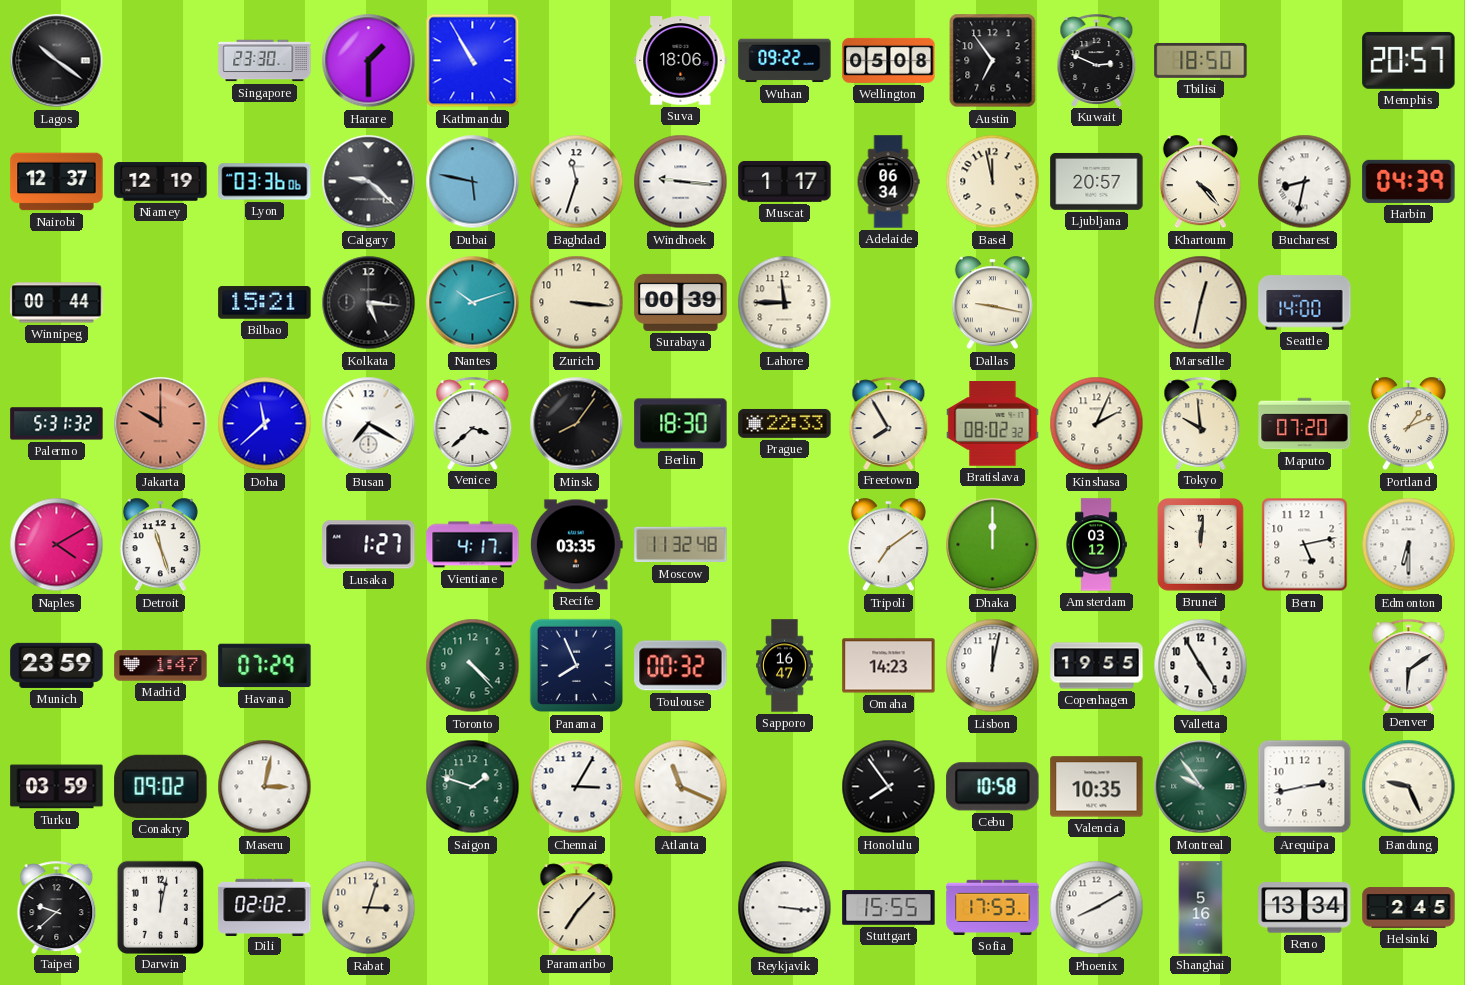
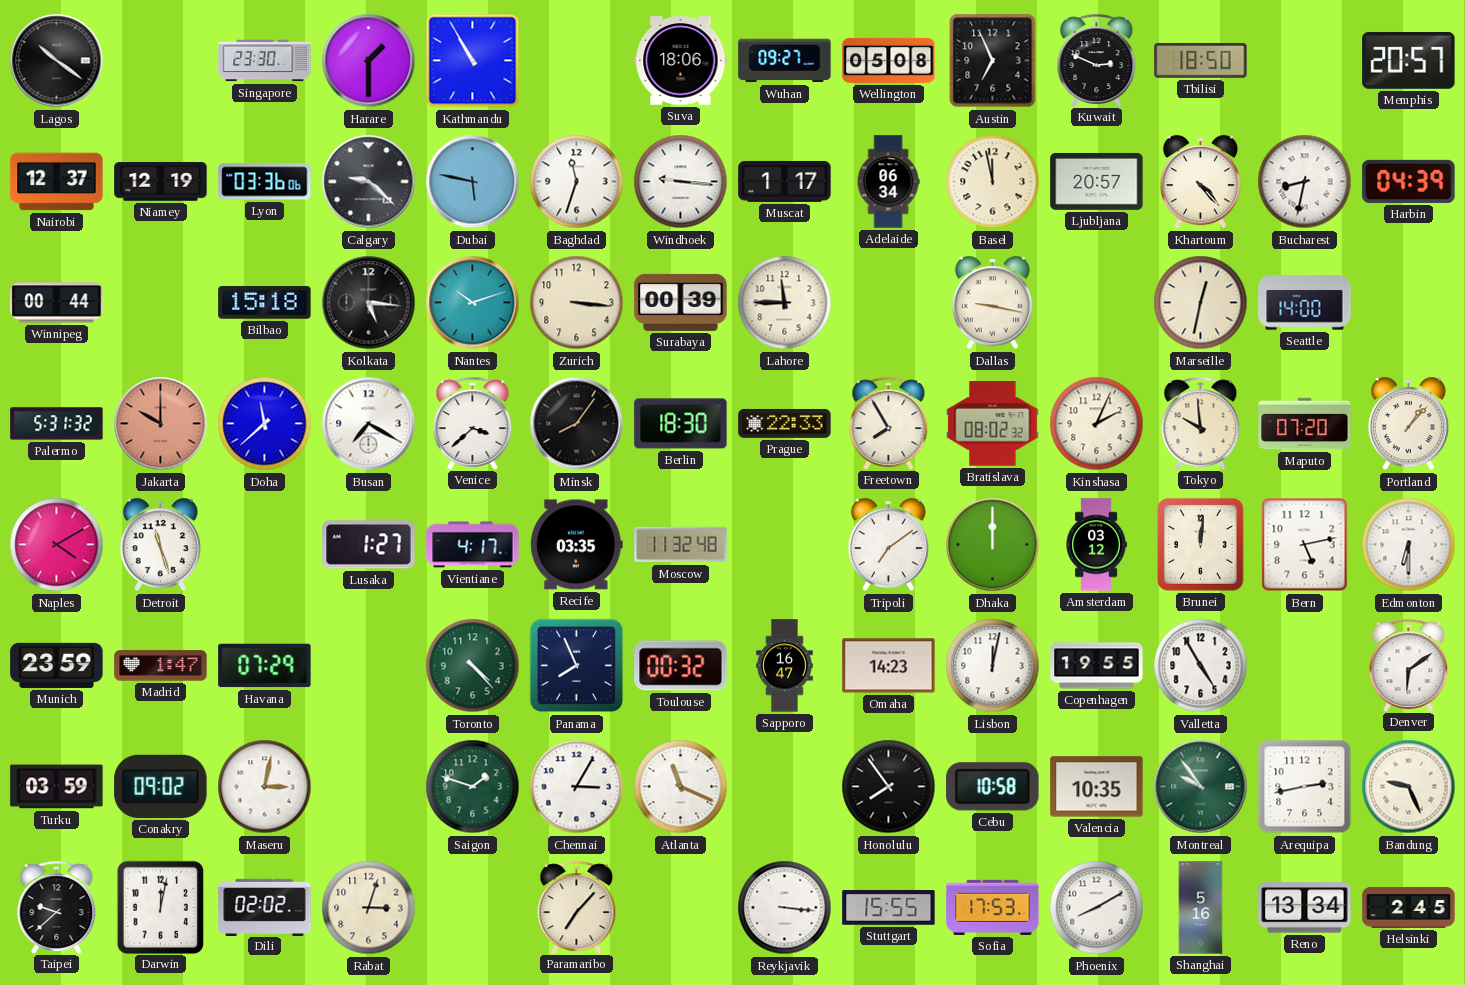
Wuhan: 09:22 -> 09:27 (785, 61)
Austin: 6:54 -> 6:56 (993, 61)
Bilbao: 15:21 -> 15:18 (265, 303)
Portland: 1:11 -> 1:07 (1408, 424)
